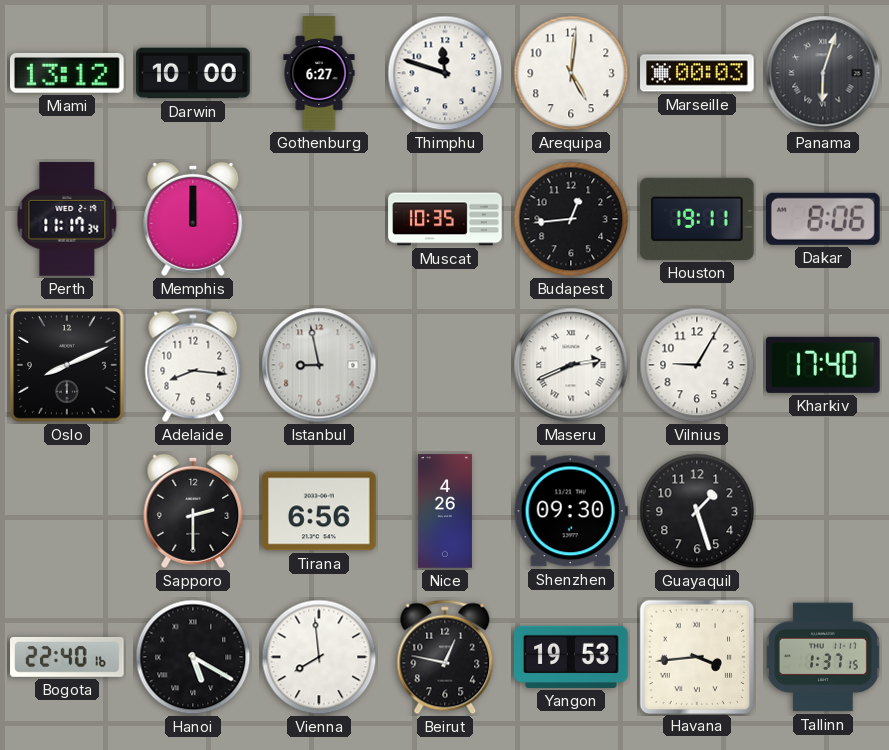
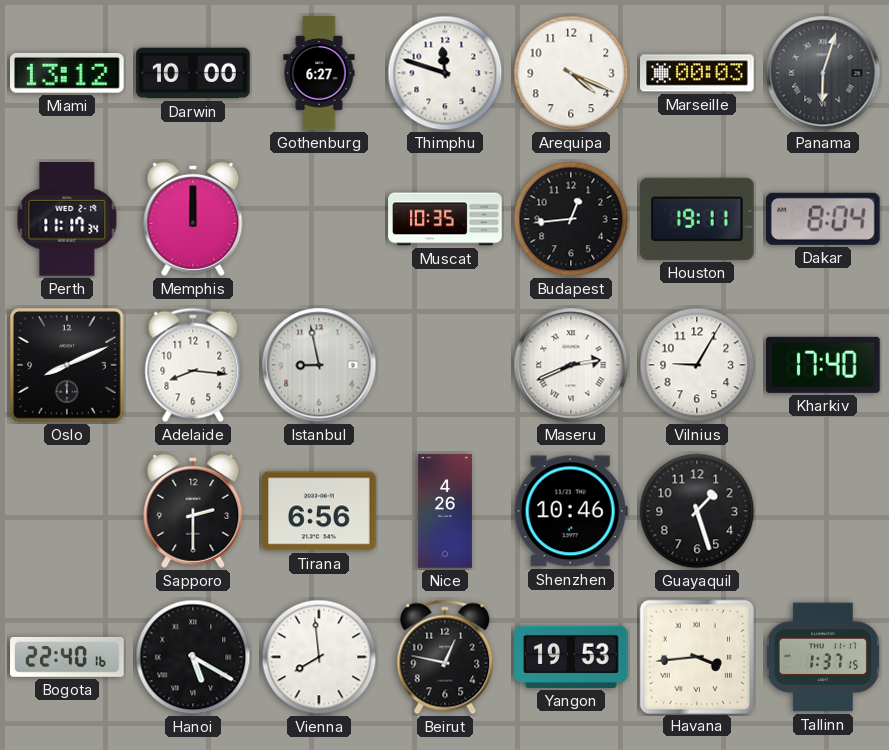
Arequipa: 5:01 -> 4:19 (571, 73)
Dakar: 8:06 -> 8:04 (823, 219)
Shenzhen: 09:30 -> 10:46 (571, 511)
